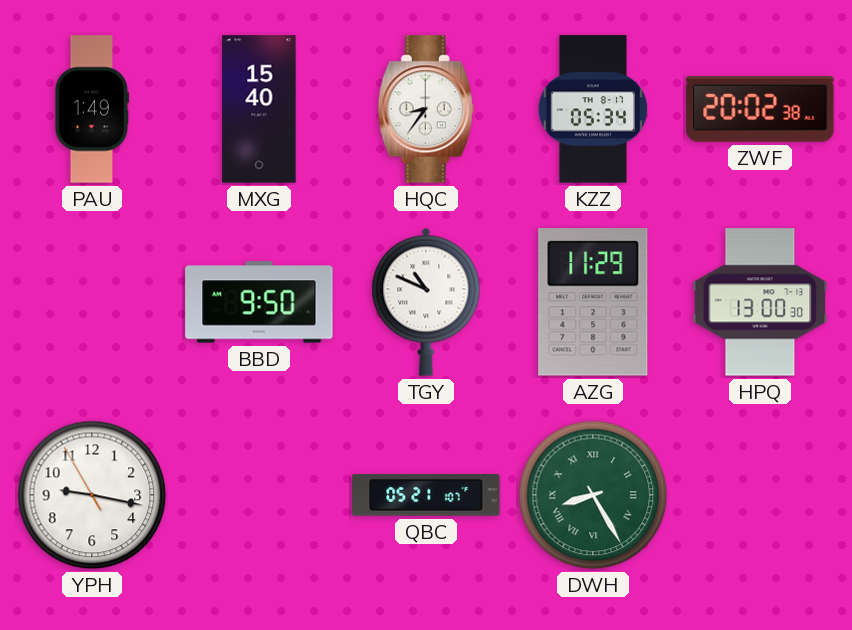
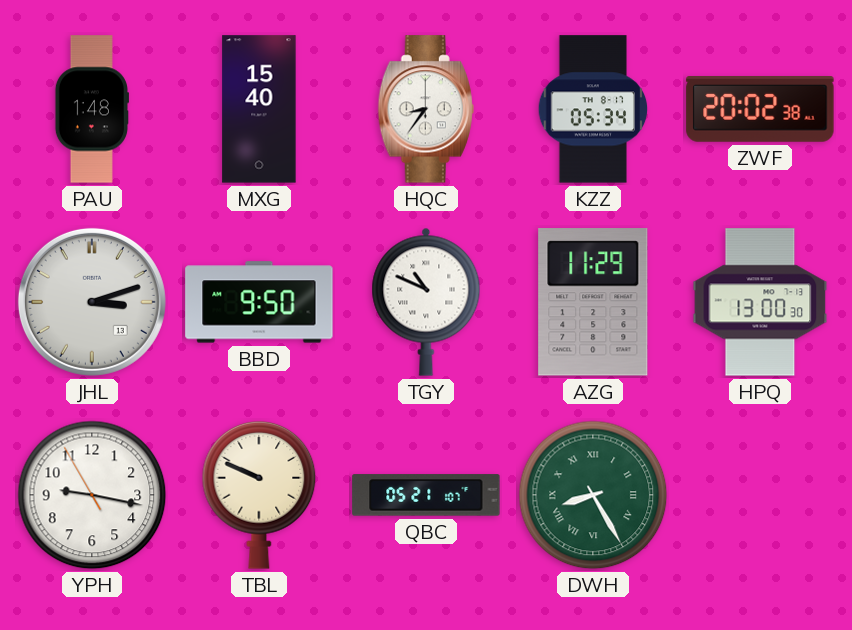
PAU: 1:49 -> 1:48 (91, 109)
JHL: none -> 3:12 (92, 302)
TBL: none -> 9:49 (259, 495)
